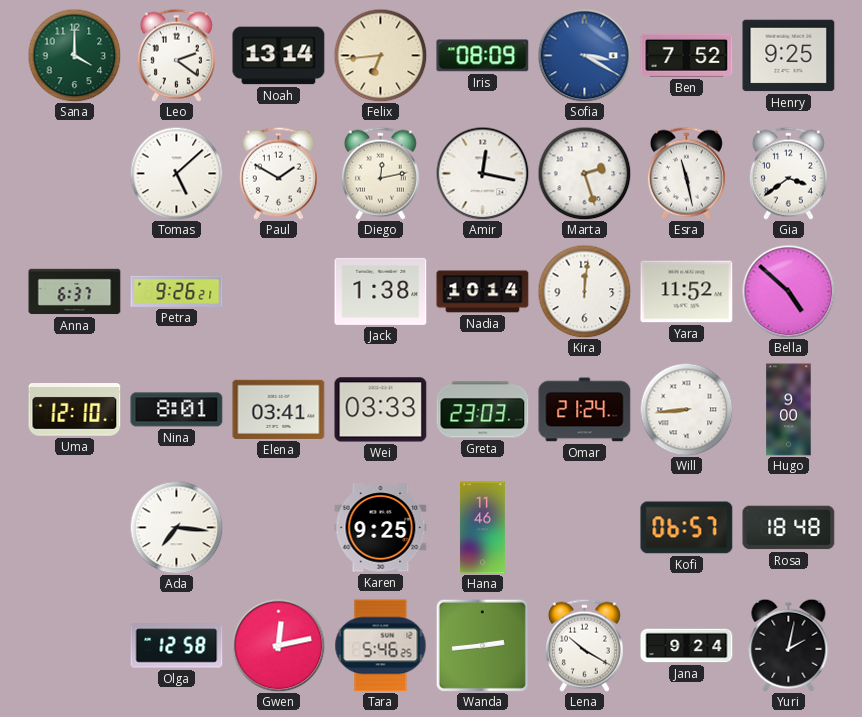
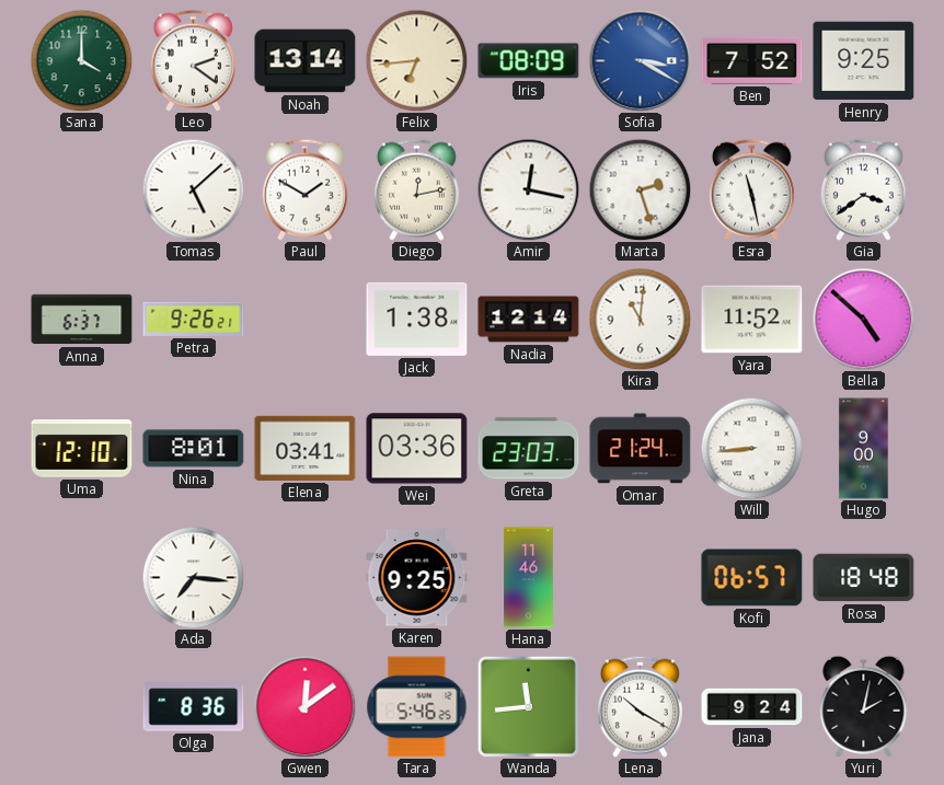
Nadia: 10:14 -> 12:14 (529, 320)
Kira: 12:01 -> 11:01 (640, 319)
Wei: 03:33 -> 03:36 (417, 449)
Olga: 12:58 -> 8:36 (194, 707)
Gwen: 12:13 -> 12:09 (304, 706)
Wanda: 2:44 -> 11:44 (528, 706)
